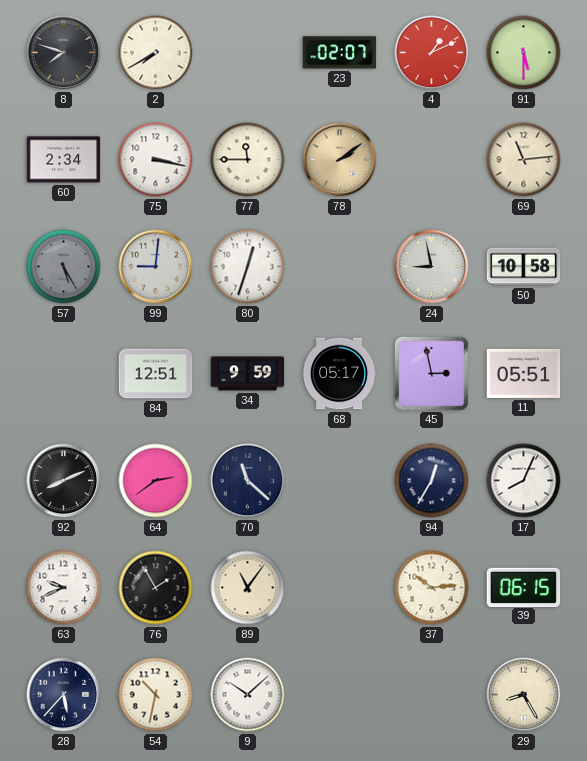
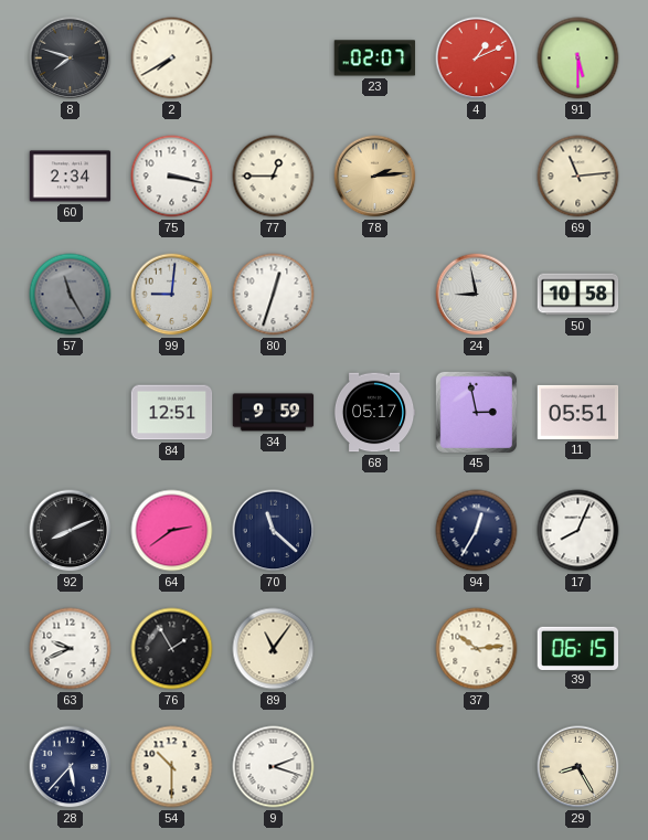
77: 11:45 -> 12:45 (274, 177)
78: 2:09 -> 2:14 (375, 177)
57: 5:25 -> 11:25 (71, 295)
54: 10:32 -> 10:30 (172, 767)
9: 10:08 -> 2:18 (274, 767)
